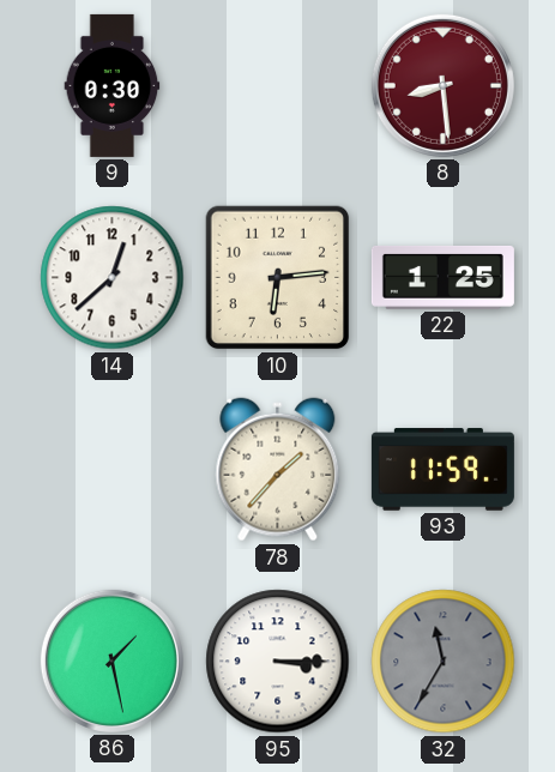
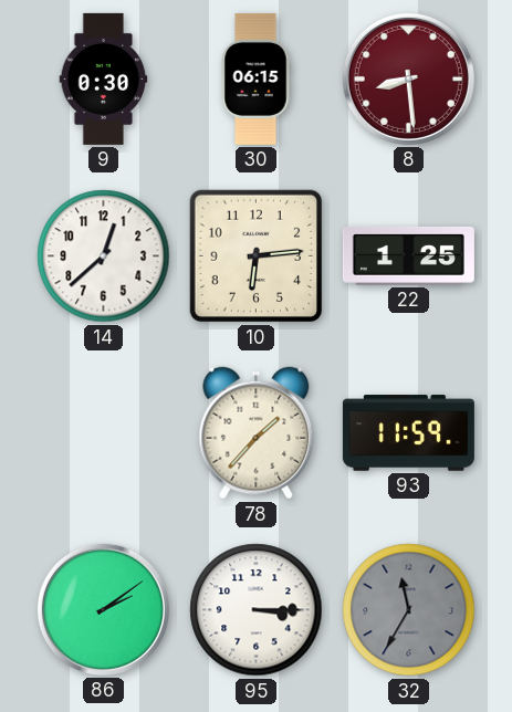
30: none -> 06:15 (255, 78)
86: 1:28 -> 2:09 (103, 609)
